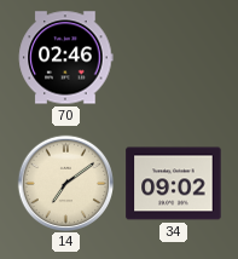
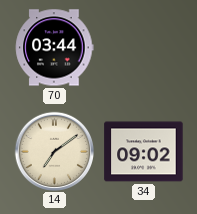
70: 02:46 -> 03:44 (55, 48)
